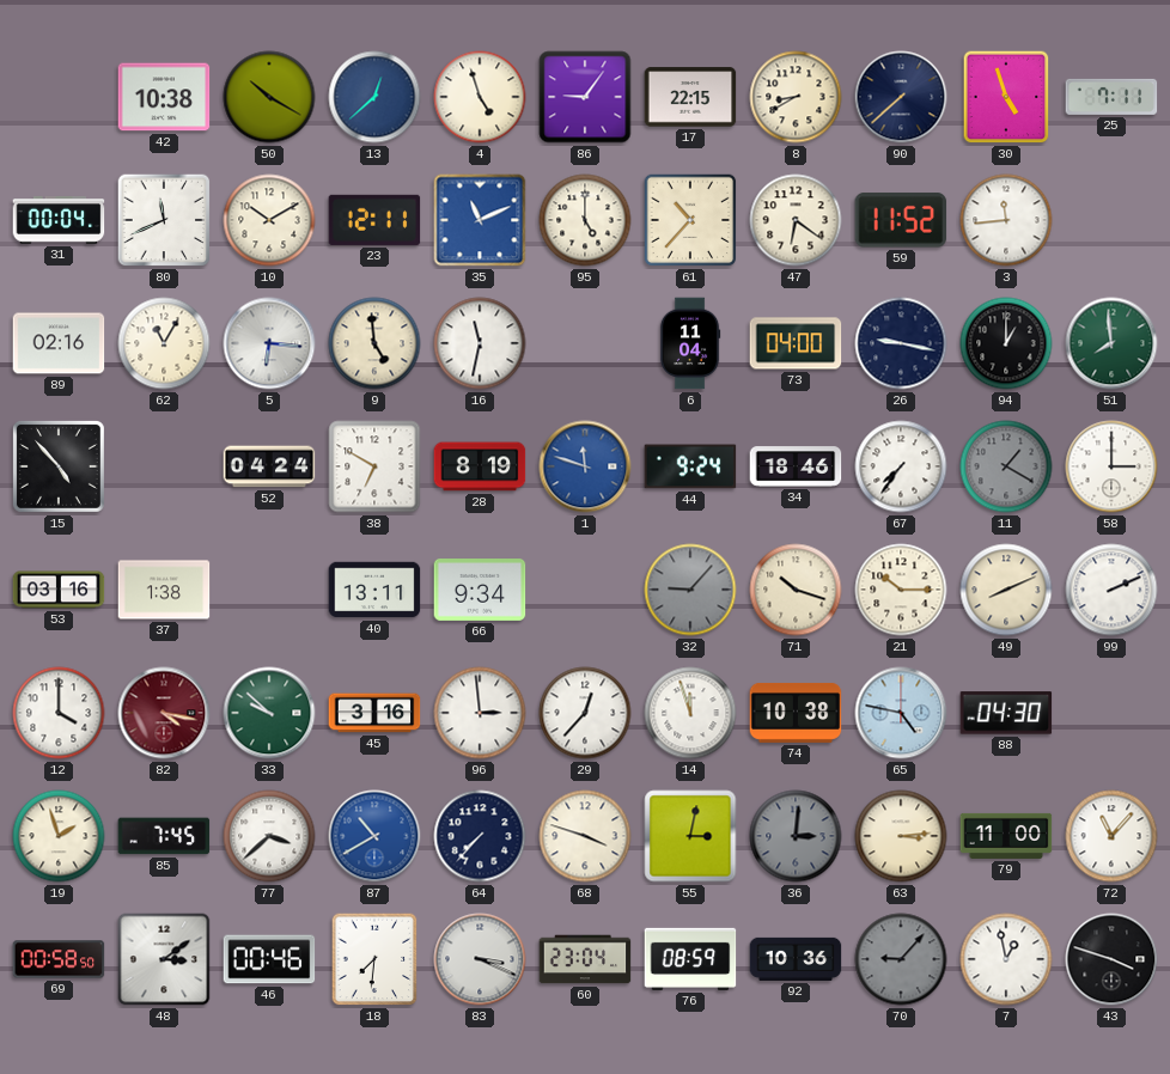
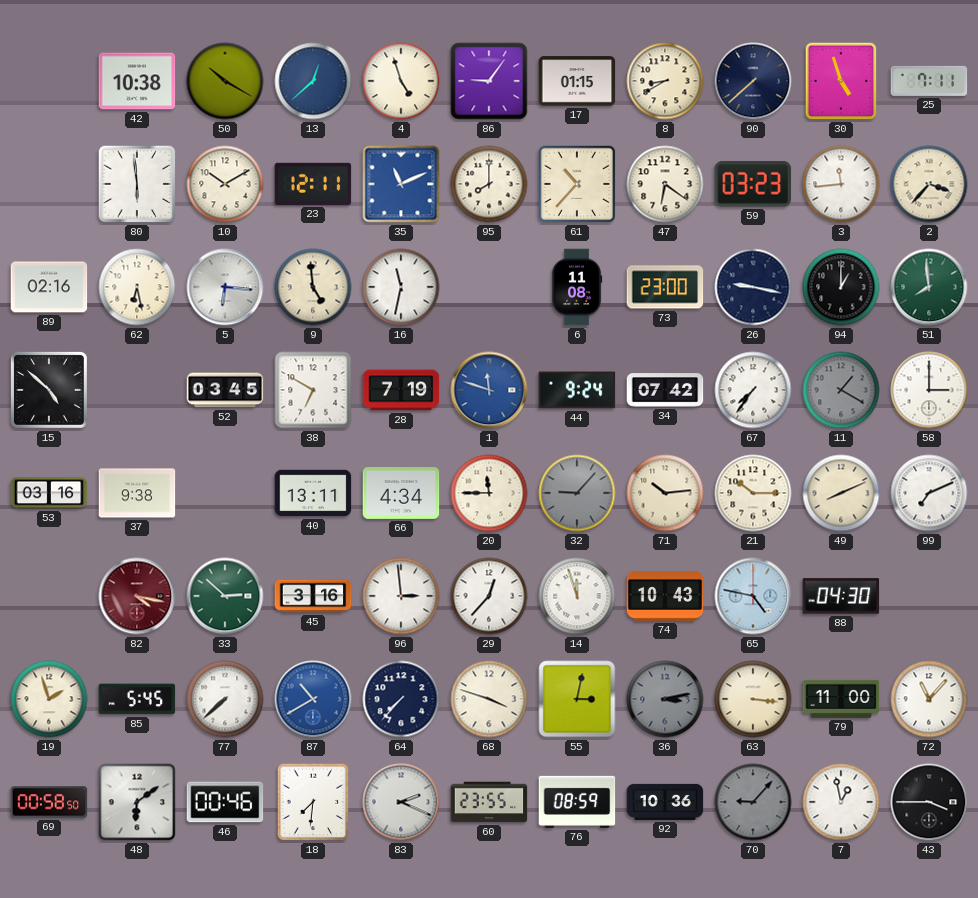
17: 22:15 -> 01:15 (577, 81)
31: 00:04 -> none (59, 220)
80: 11:41 -> 5:59 (137, 184)
95: 5:00 -> 8:00 (489, 184)
59: 11:52 -> 03:23 (753, 184)
2: none -> 3:37 (929, 184)
62: 11:05 -> 6:28 (137, 287)
6: 11:04 -> 11:08 (577, 287)
73: 04:00 -> 23:00 (665, 287)
15: 4:53 -> 4:52 (49, 390)
52: 04:24 -> 03:45 (225, 390)
28: 8:19 -> 7:19 (401, 390)
34: 18:46 -> 07:42 (665, 390)
37: 1:38 -> 9:38 (137, 493)
66: 9:34 -> 4:34 (401, 494)
20: none -> 11:45 (489, 493)
71: 10:18 -> 10:14 (665, 493)
99: 2:11 -> 7:11 (929, 493)
12: 4:00 -> none (59, 713)
33: 9:52 -> 2:52 (225, 596)
74: 10:38 -> 10:43 (665, 596)
85: 7:45 -> 5:45 (137, 699)
77: 3:38 -> 7:38 (225, 699)
36: 3:01 -> 3:13 (665, 699)
63: 3:14 -> 3:16 (753, 699)
48: 3:09 -> 6:09 (137, 802)
83: 3:19 -> 2:19 (401, 802)
60: 23:04 -> 23:55 (489, 802)
43: 3:48 -> 3:45 (929, 802)
